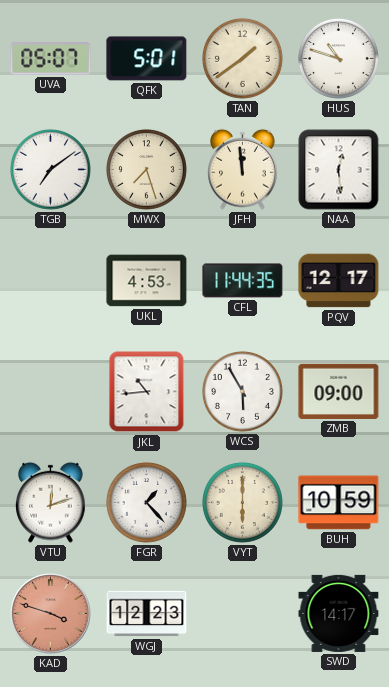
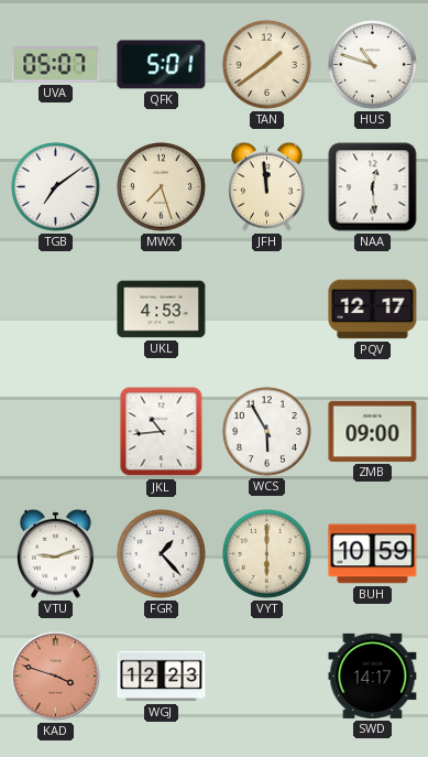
CFL: 11:44 -> none (243, 281)
VTU: 12:12 -> 9:12 (56, 553)
